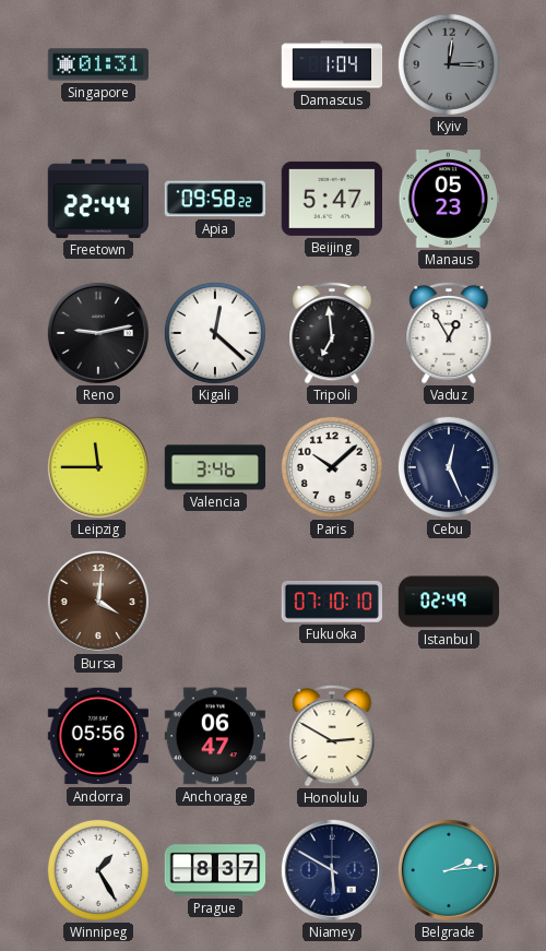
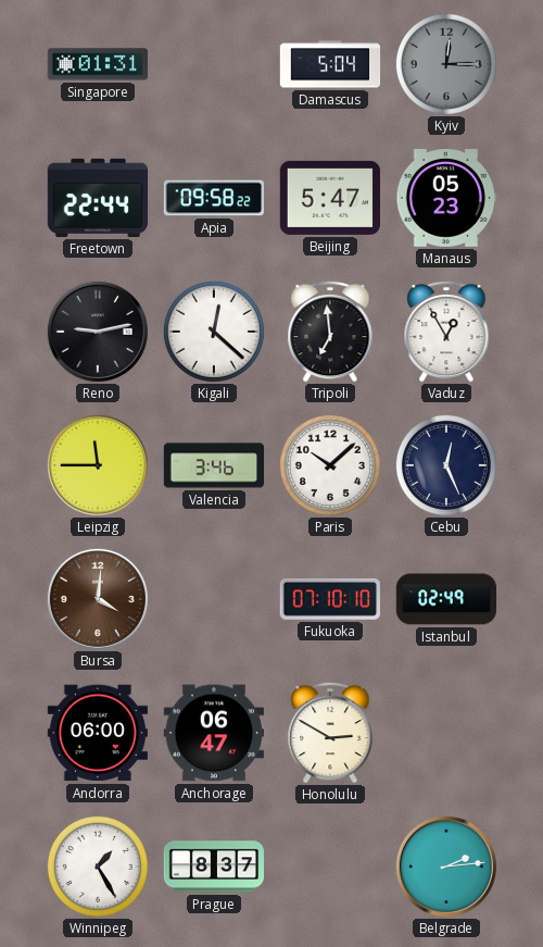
Damascus: 1:04 -> 5:04 (330, 64)
Andorra: 05:56 -> 06:00 (97, 733)
Niamey: 5:50 -> none (332, 870)
